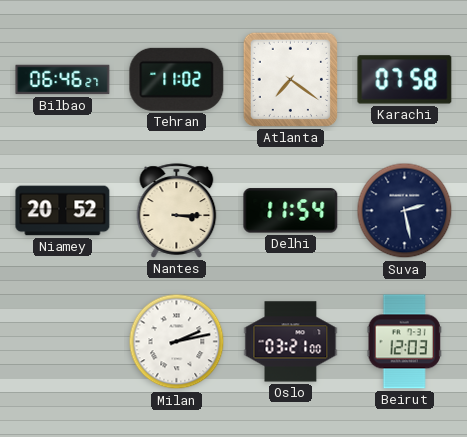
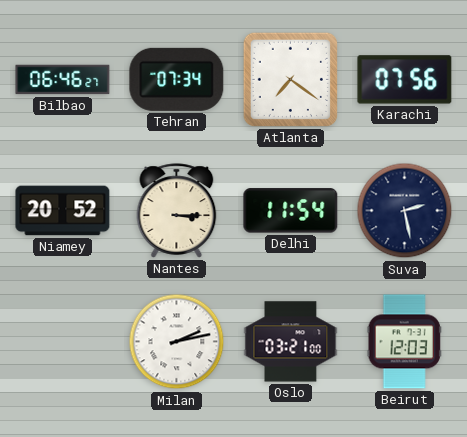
Tehran: 11:02 -> 07:34 (177, 79)
Karachi: 07:58 -> 07:56 (405, 80)
